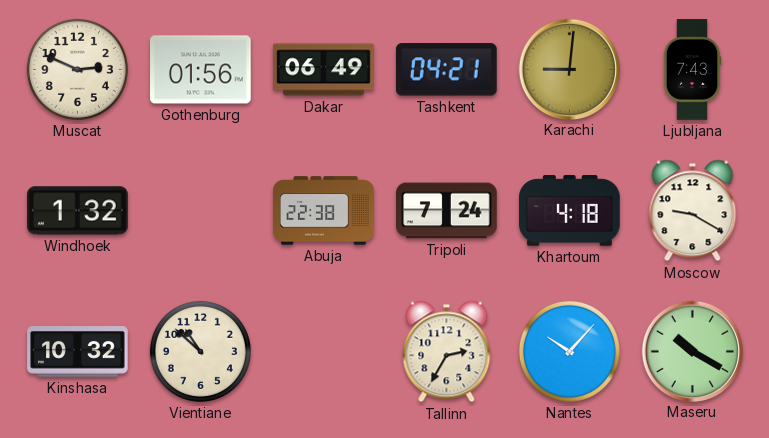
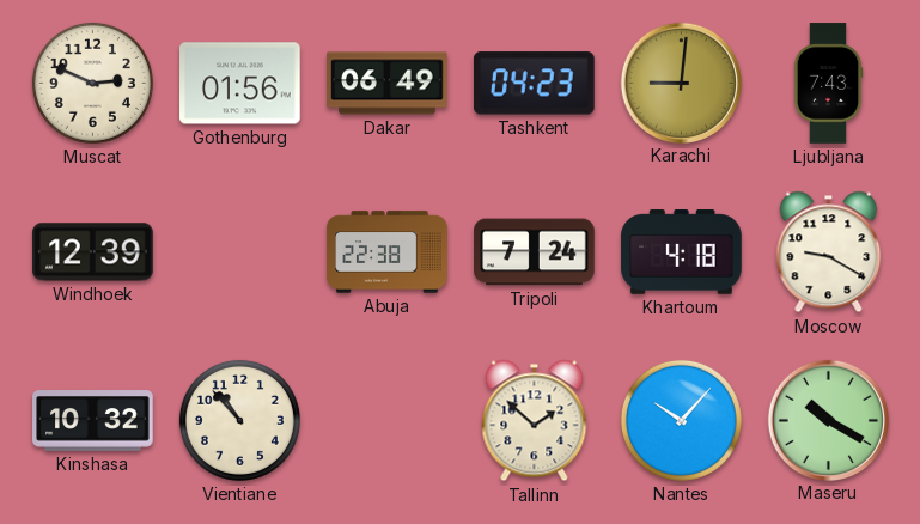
Tashkent: 04:21 -> 04:23 (534, 84)
Windhoek: 1:32 -> 12:39 (93, 252)
Vientiane: 10:52 -> 10:53 (239, 420)
Tallinn: 2:35 -> 1:52 (535, 421)
